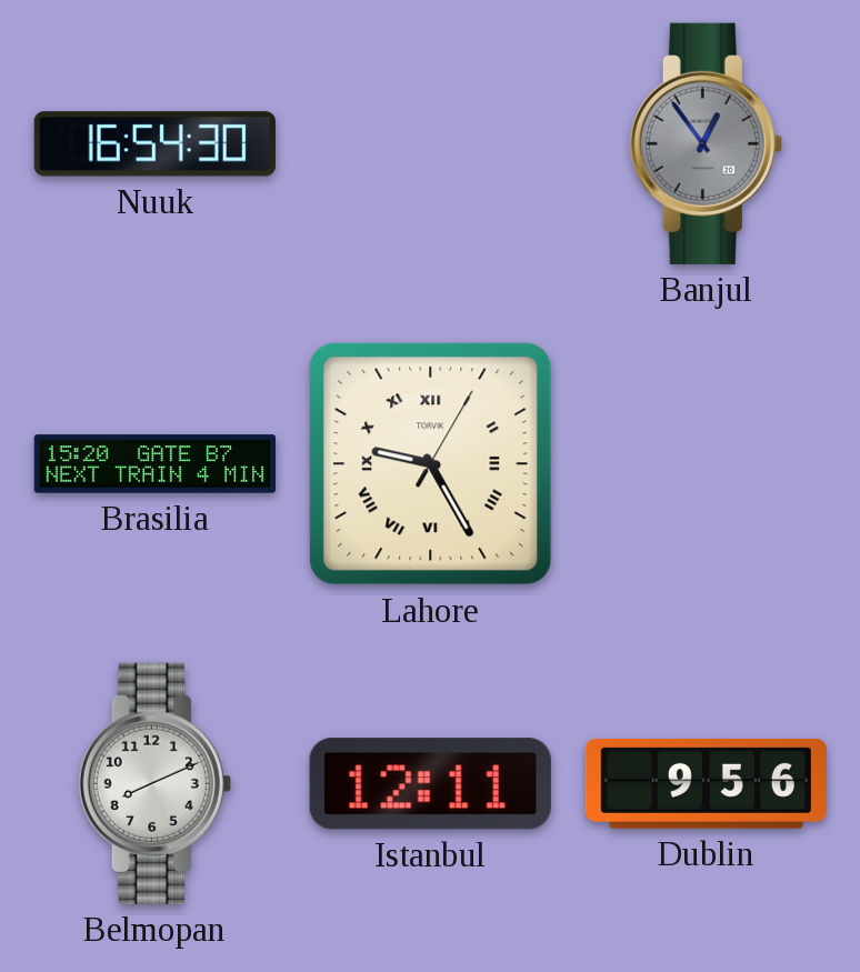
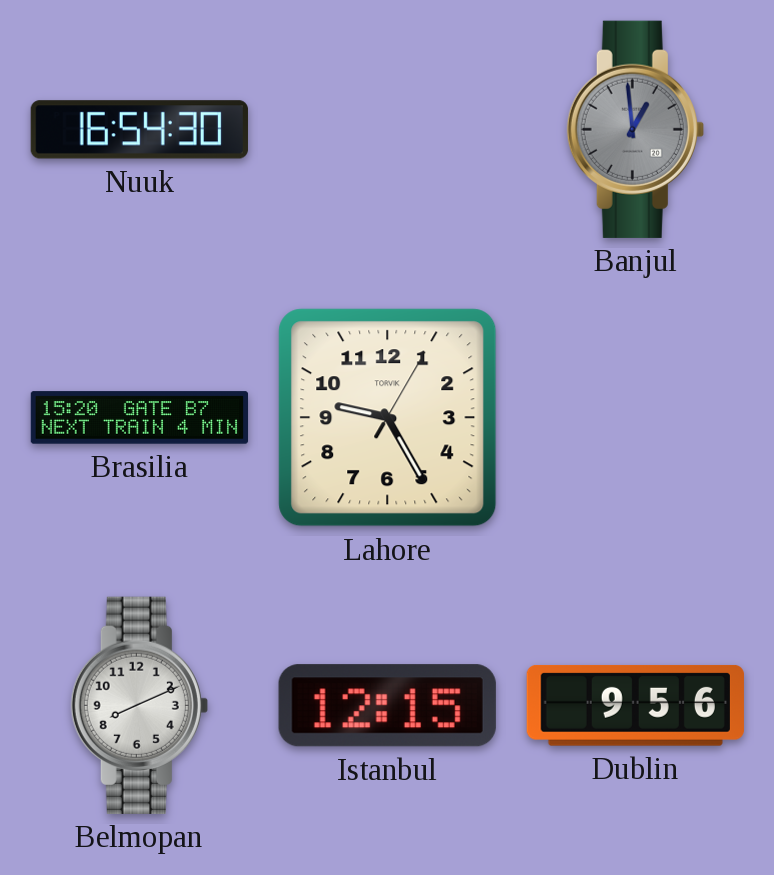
Banjul: 12:54 -> 12:59 (635, 129)
Lahore numerals: Roman -> Arabic (388, 418)
Istanbul: 12:11 -> 12:15 (387, 706)
